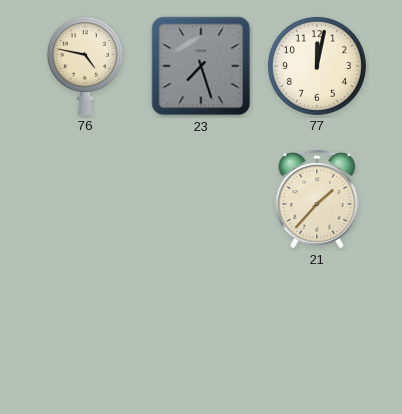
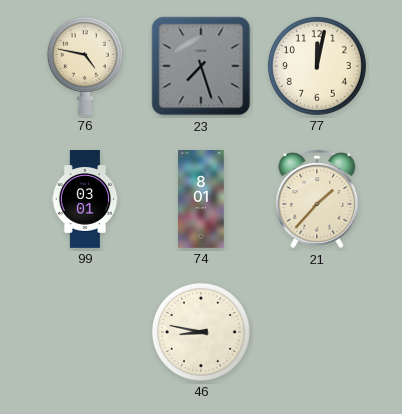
99: none -> 03:01 (85, 200)
74: none -> 8:01 (201, 200)
46: none -> 8:47 (201, 332)
